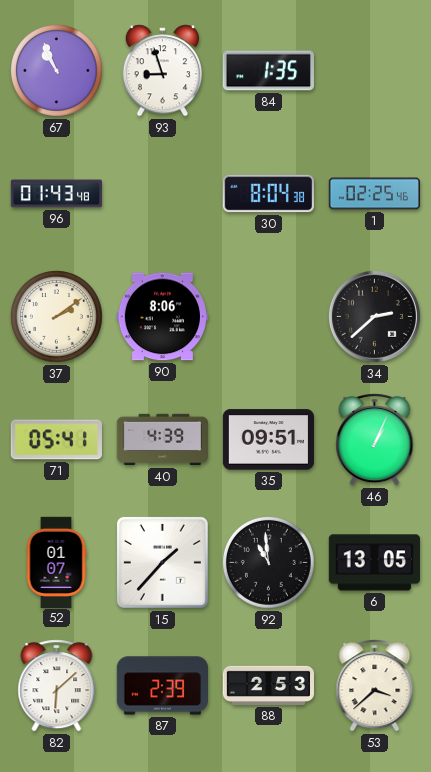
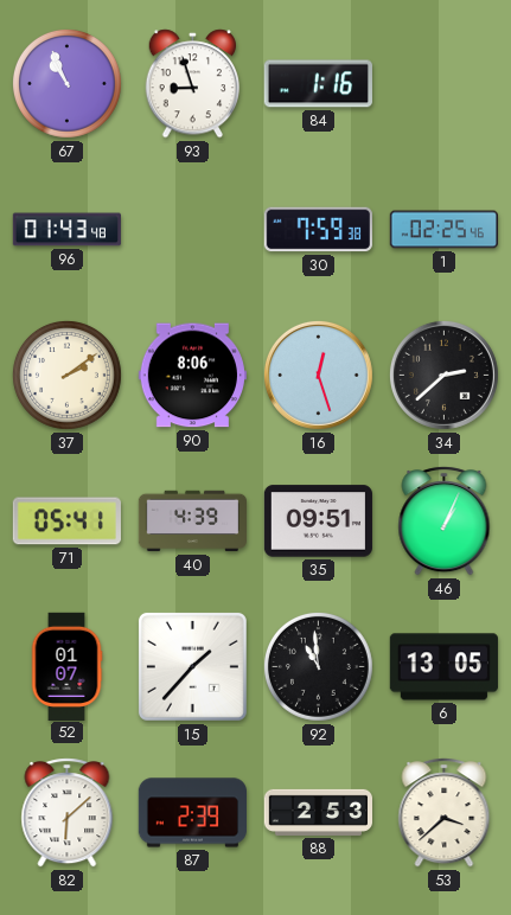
84: 1:35 -> 1:16 (318, 84)
30: 8:04 -> 7:59 (318, 230)
16: none -> 12:27 (318, 375)
